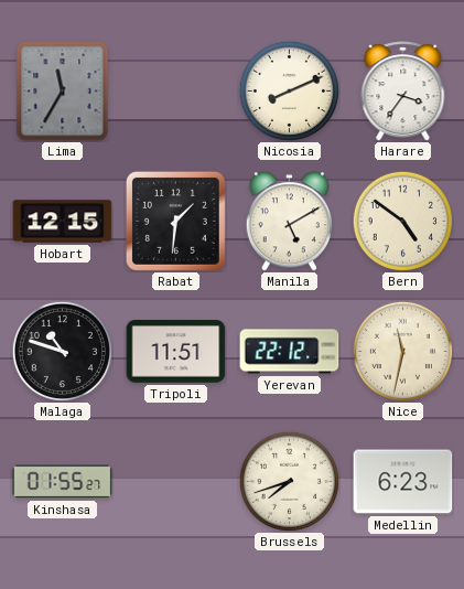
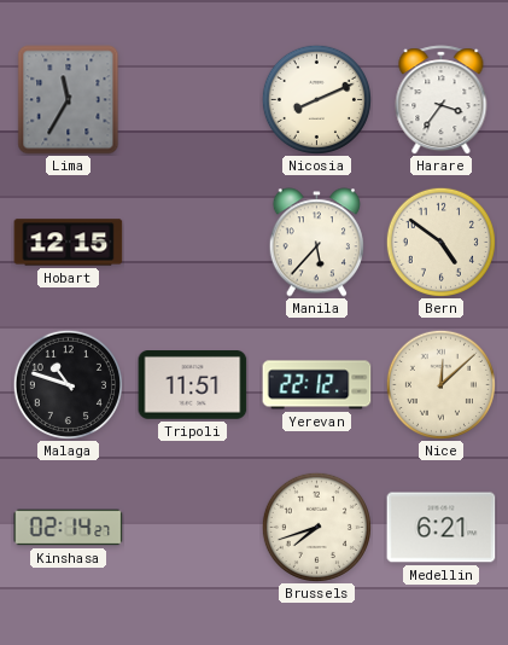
Rabat: 1:31 -> none (175, 221)
Manila: 5:10 -> 5:37 (316, 243)
Nice: 11:32 -> 12:08 (440, 384)
Kinshasa: 01:55 -> 02:14 (69, 528)
Medellin: 6:23 -> 6:21 (442, 528)
